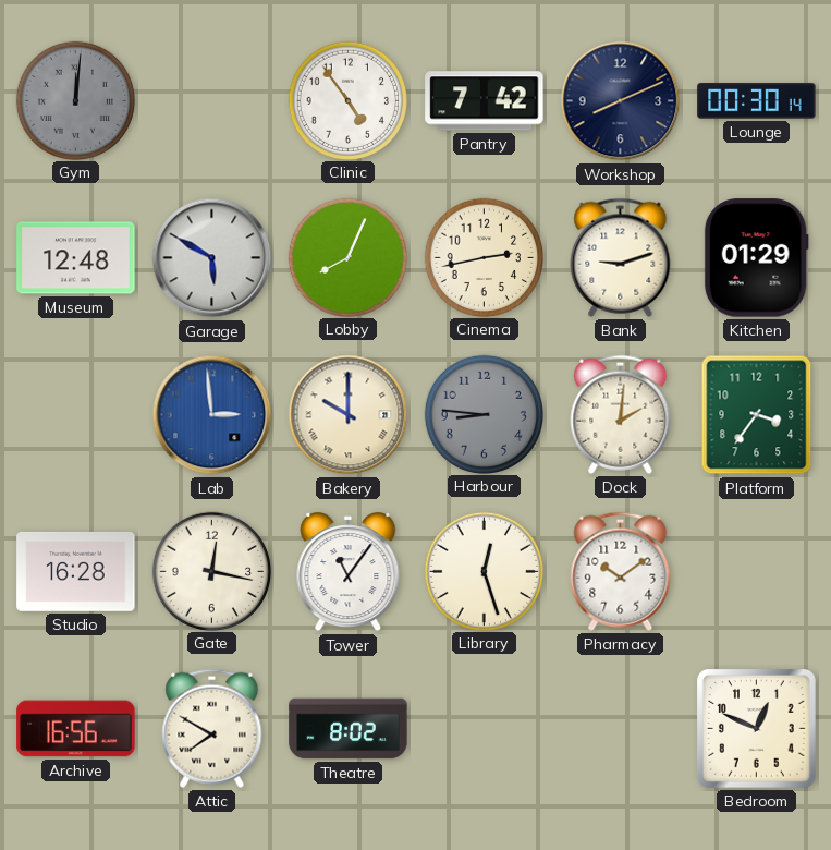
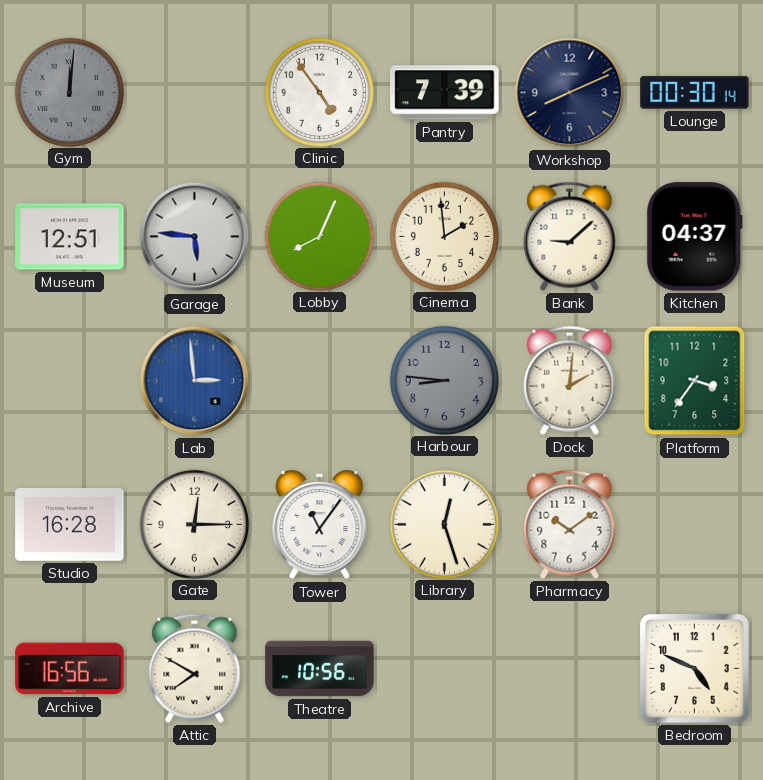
Pantry: 7:42 -> 7:39 (445, 93)
Museum: 12:48 -> 12:51 (70, 237)
Garage: 5:50 -> 5:46 (195, 237)
Cinema: 2:43 -> 1:59 (444, 236)
Bank: 9:12 -> 9:08 (570, 236)
Kitchen: 01:29 -> 04:37 (694, 237)
Bakery: 10:00 -> none (349, 415)
Gate: 12:17 -> 12:15 (194, 524)
Theatre: 8:02 -> 10:56 (320, 669)
Bedroom: 12:49 -> 4:49 (695, 669)
